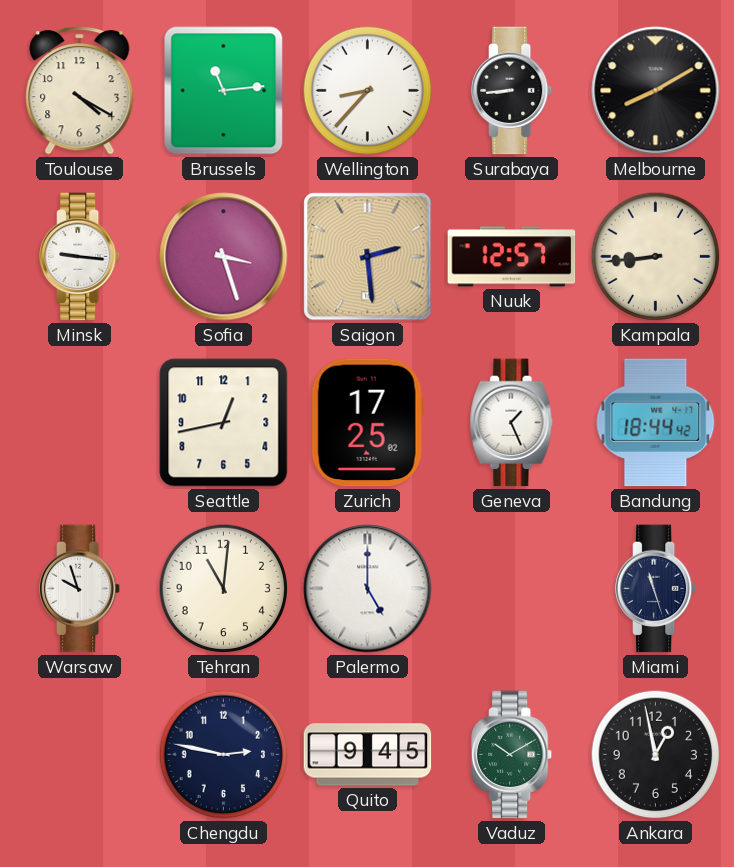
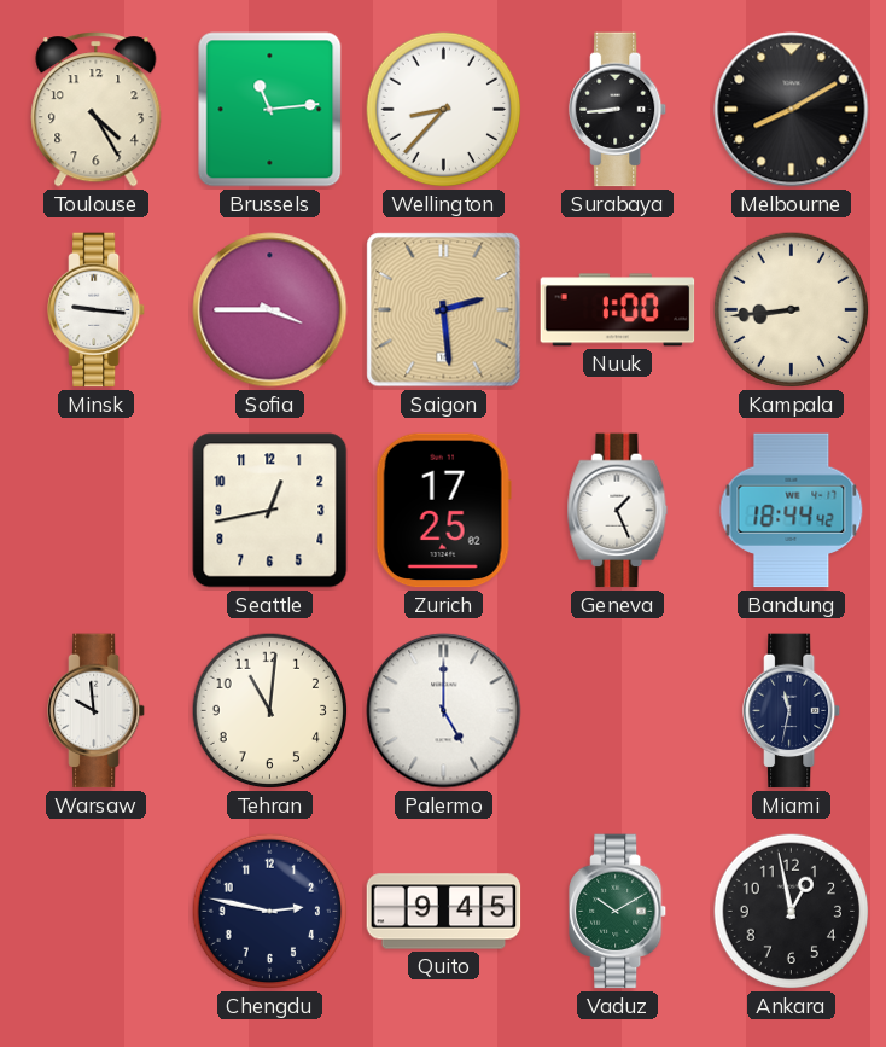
Toulouse: 4:20 -> 4:25 (97, 110)
Sofia: 3:27 -> 3:45 (270, 310)
Nuuk: 12:57 -> 1:00 (618, 310)
Warsaw: 9:57 -> 9:59 (98, 711)
Miami: 11:27 -> 11:32 (793, 711)
